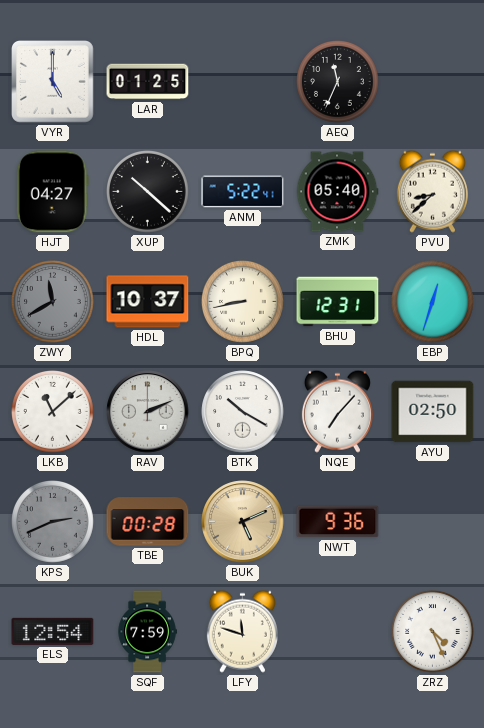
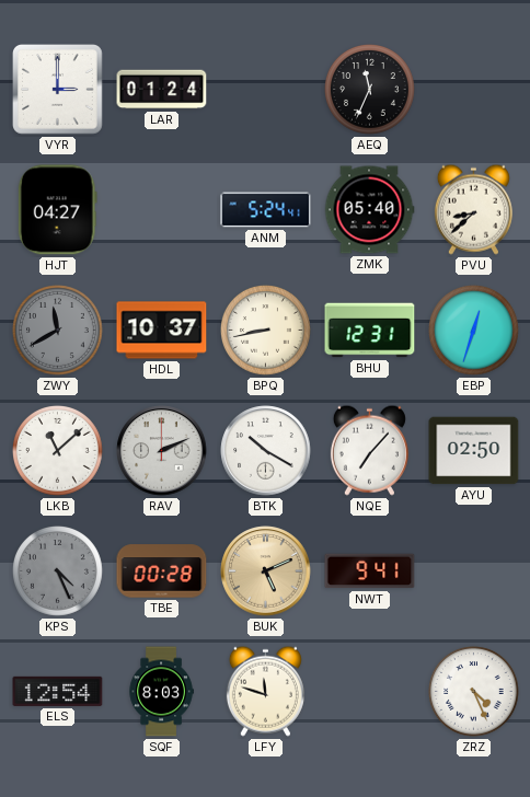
VYR: 5:00 -> 3:00 (58, 90)
LAR: 01:25 -> 01:24 (162, 90)
XUP: 10:22 -> none (148, 192)
ANM: 5:22 -> 5:24 (266, 210)
KPS: 2:41 -> 4:26 (58, 571)
NWT: 9:36 -> 9:41 (370, 571)
SQF: 7:59 -> 8:03 (161, 692)
